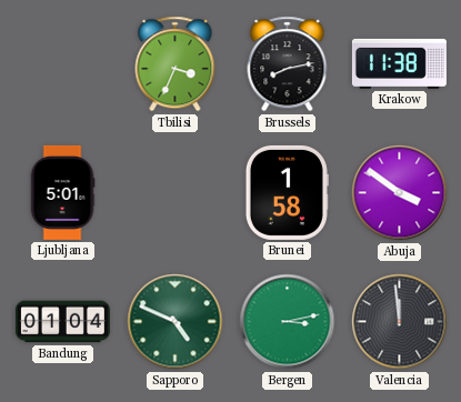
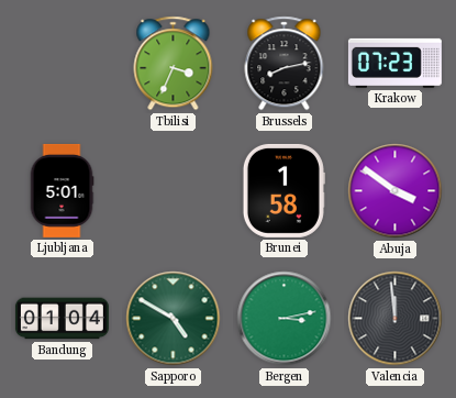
Krakow: 11:38 -> 07:23 (394, 63)
Sapporo: 4:49 -> 4:50 (174, 319)
